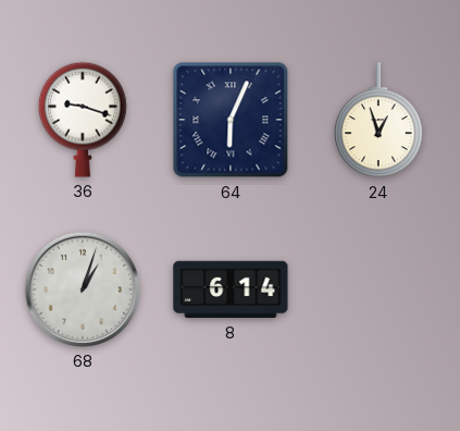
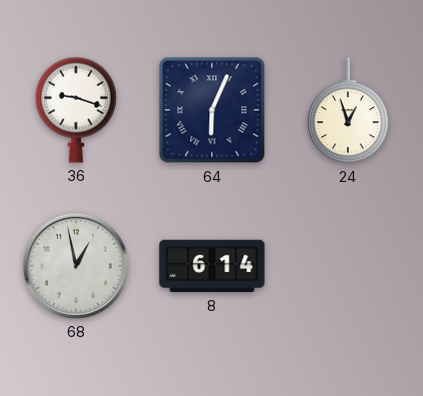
68: 1:03 -> 12:58 (76, 266)
